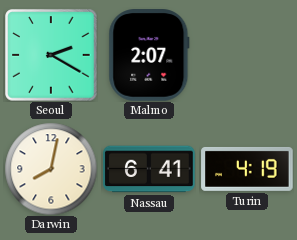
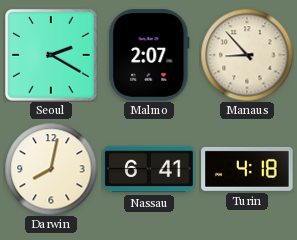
Manaus: none -> 8:53 (247, 55)
Turin: 4:19 -> 4:18 (247, 169)
